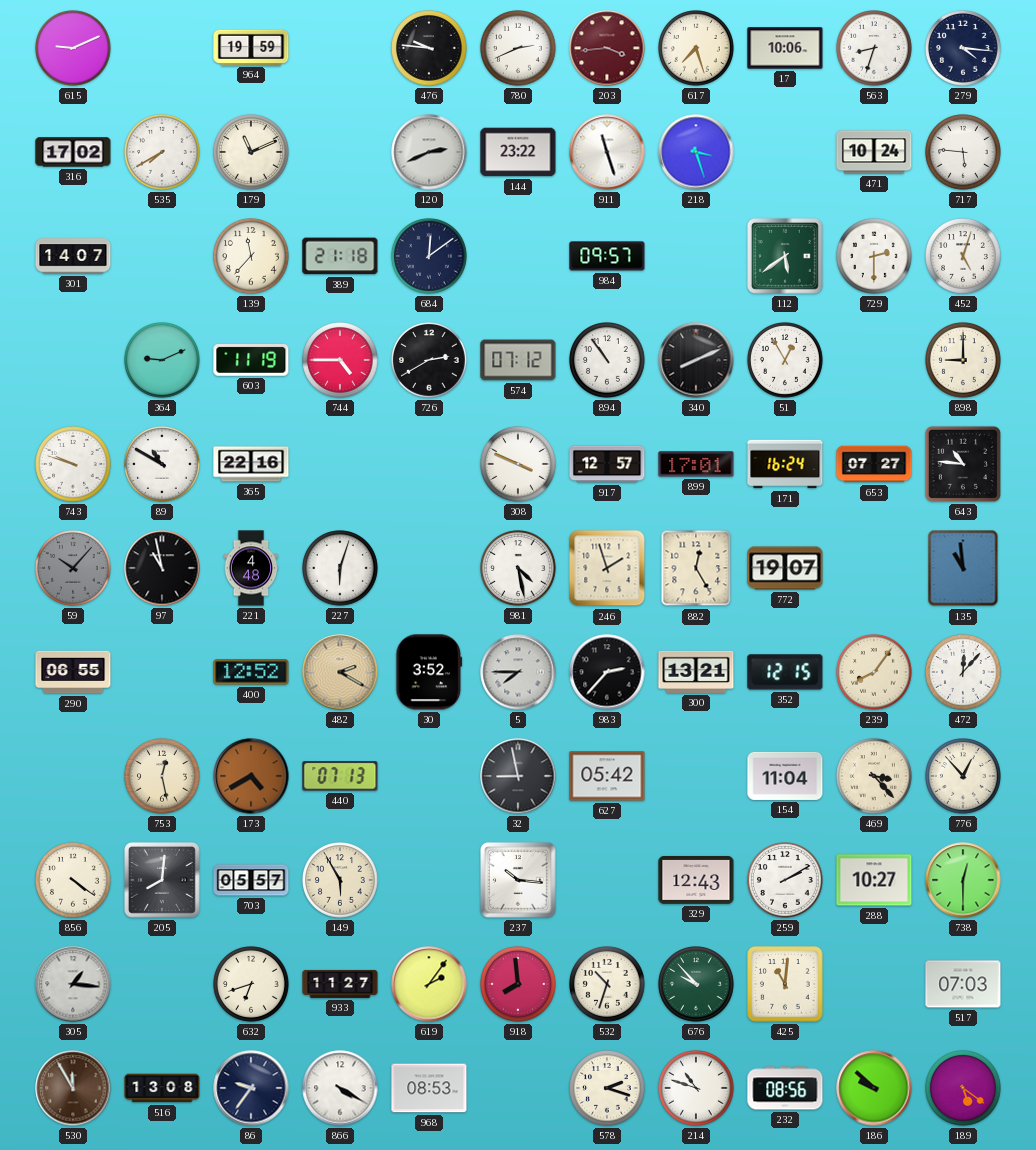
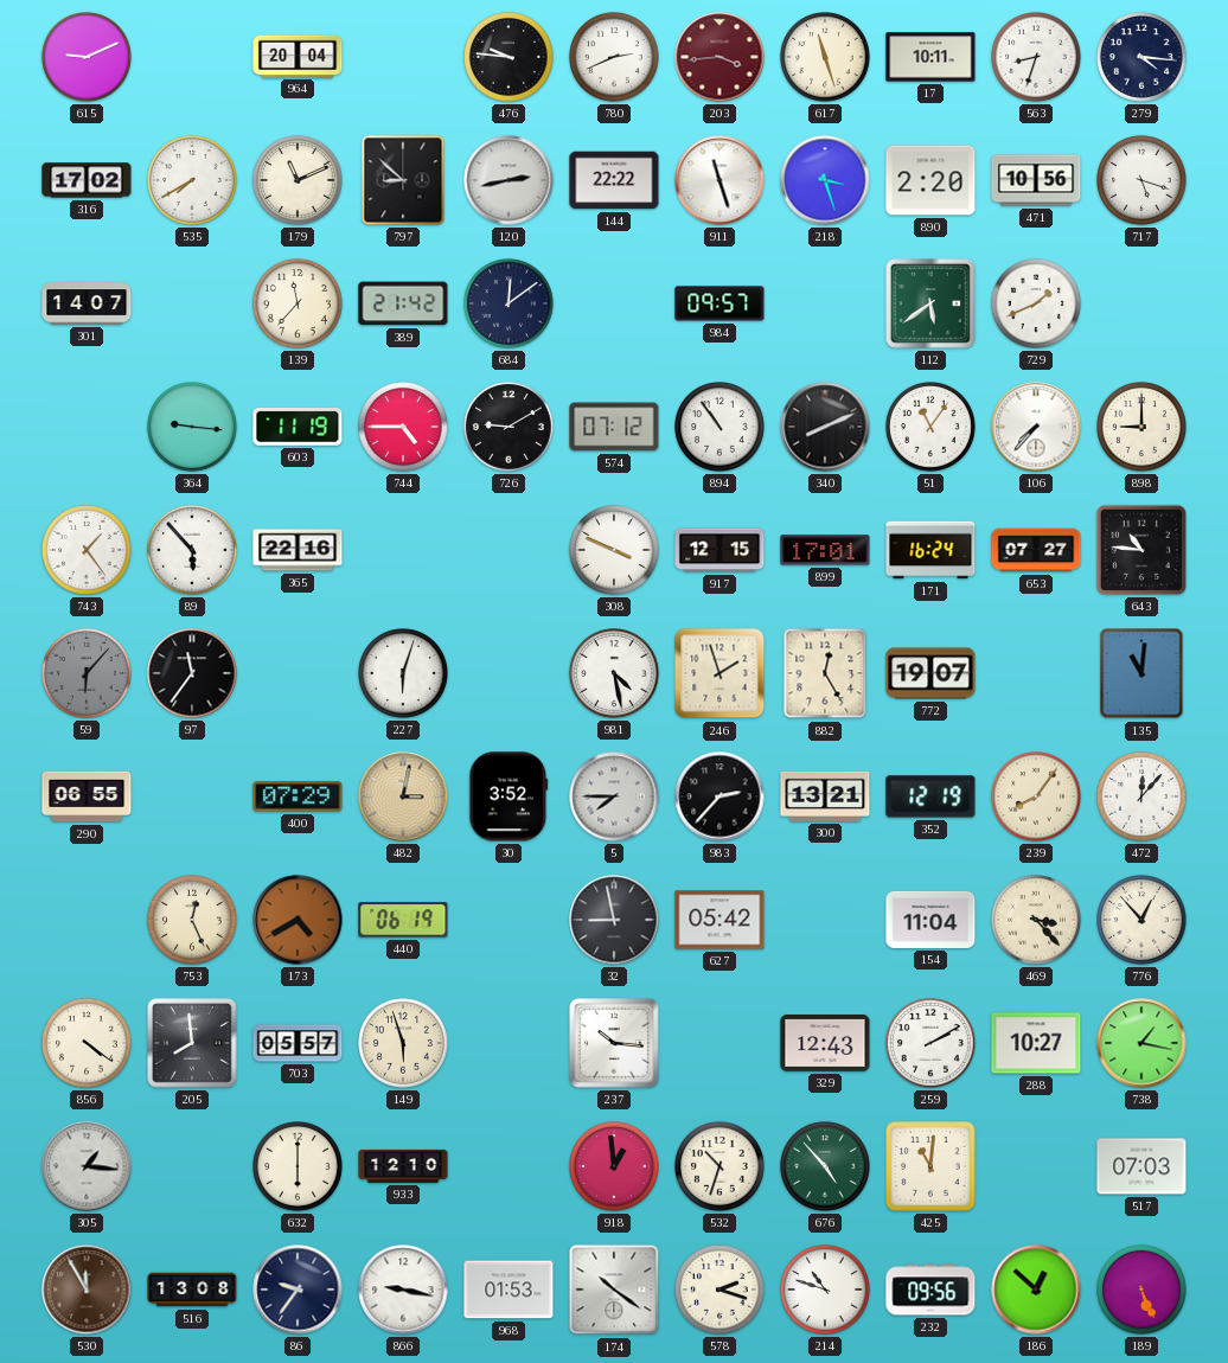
964: 19:59 -> 20:04 (298, 56)
617: 7:27 -> 11:27 (825, 57)
17: 10:06 -> 10:11 (930, 57)
797: none -> 8:52 (403, 180)
120: 2:41 -> 2:43 (509, 180)
144: 23:22 -> 22:22 (614, 180)
890: none -> 2:20 (930, 180)
471: 10:24 -> 10:56 (1036, 180)
717: 5:46 -> 5:18 (1141, 180)
389: 21:18 -> 21:42 (403, 303)
729: 2:30 -> 1:41 (1036, 303)
452: 5:03 -> none (963, 256)
364: 9:11 -> 9:16 (192, 427)
726: 2:40 -> 9:10 (509, 427)
51: 12:55 -> 11:06 (930, 427)
106: none -> 7:37 (1036, 427)
743: 9:48 -> 1:24 (87, 550)
89: 10:50 -> 5:53 (192, 550)
917: 12:57 -> 12:15 (719, 550)
59: 10:07 -> 6:07 (87, 673)
97: 10:58 -> 11:36 (192, 673)
221: 4:48 -> none (251, 568)
135: 10:59 -> 11:01 (1141, 673)
400: 12:52 -> 07:29 (298, 796)
482: 2:20 -> 3:02 (403, 796)
352: 12:15 -> 12:19 (930, 796)
753: 12:28 -> 12:26 (192, 920)
440: 07:13 -> 06:19 (403, 920)
205: 8:01 -> 7:59 (193, 1044)
149: 5:55 -> 5:57 (403, 1043)
738: 12:30 -> 1:17 (1141, 1043)
632: 6:42 -> 6:00 (298, 1166)
933: 11:27 -> 12:10 (403, 1166)
619: 2:06 -> none (429, 984)
918: 7:59 -> 12:59 (614, 1166)
676: 9:53 -> 4:53 (825, 1166)
866: 4:20 -> 9:17 (403, 1290)
968: 08:53 -> 01:53 (509, 1290)
174: none -> 10:21 (614, 1290)
232: 08:56 -> 09:56 (930, 1290)
186: 9:52 -> 12:52 (1036, 1290)
189: 5:21 -> 5:26 (1141, 1290)
